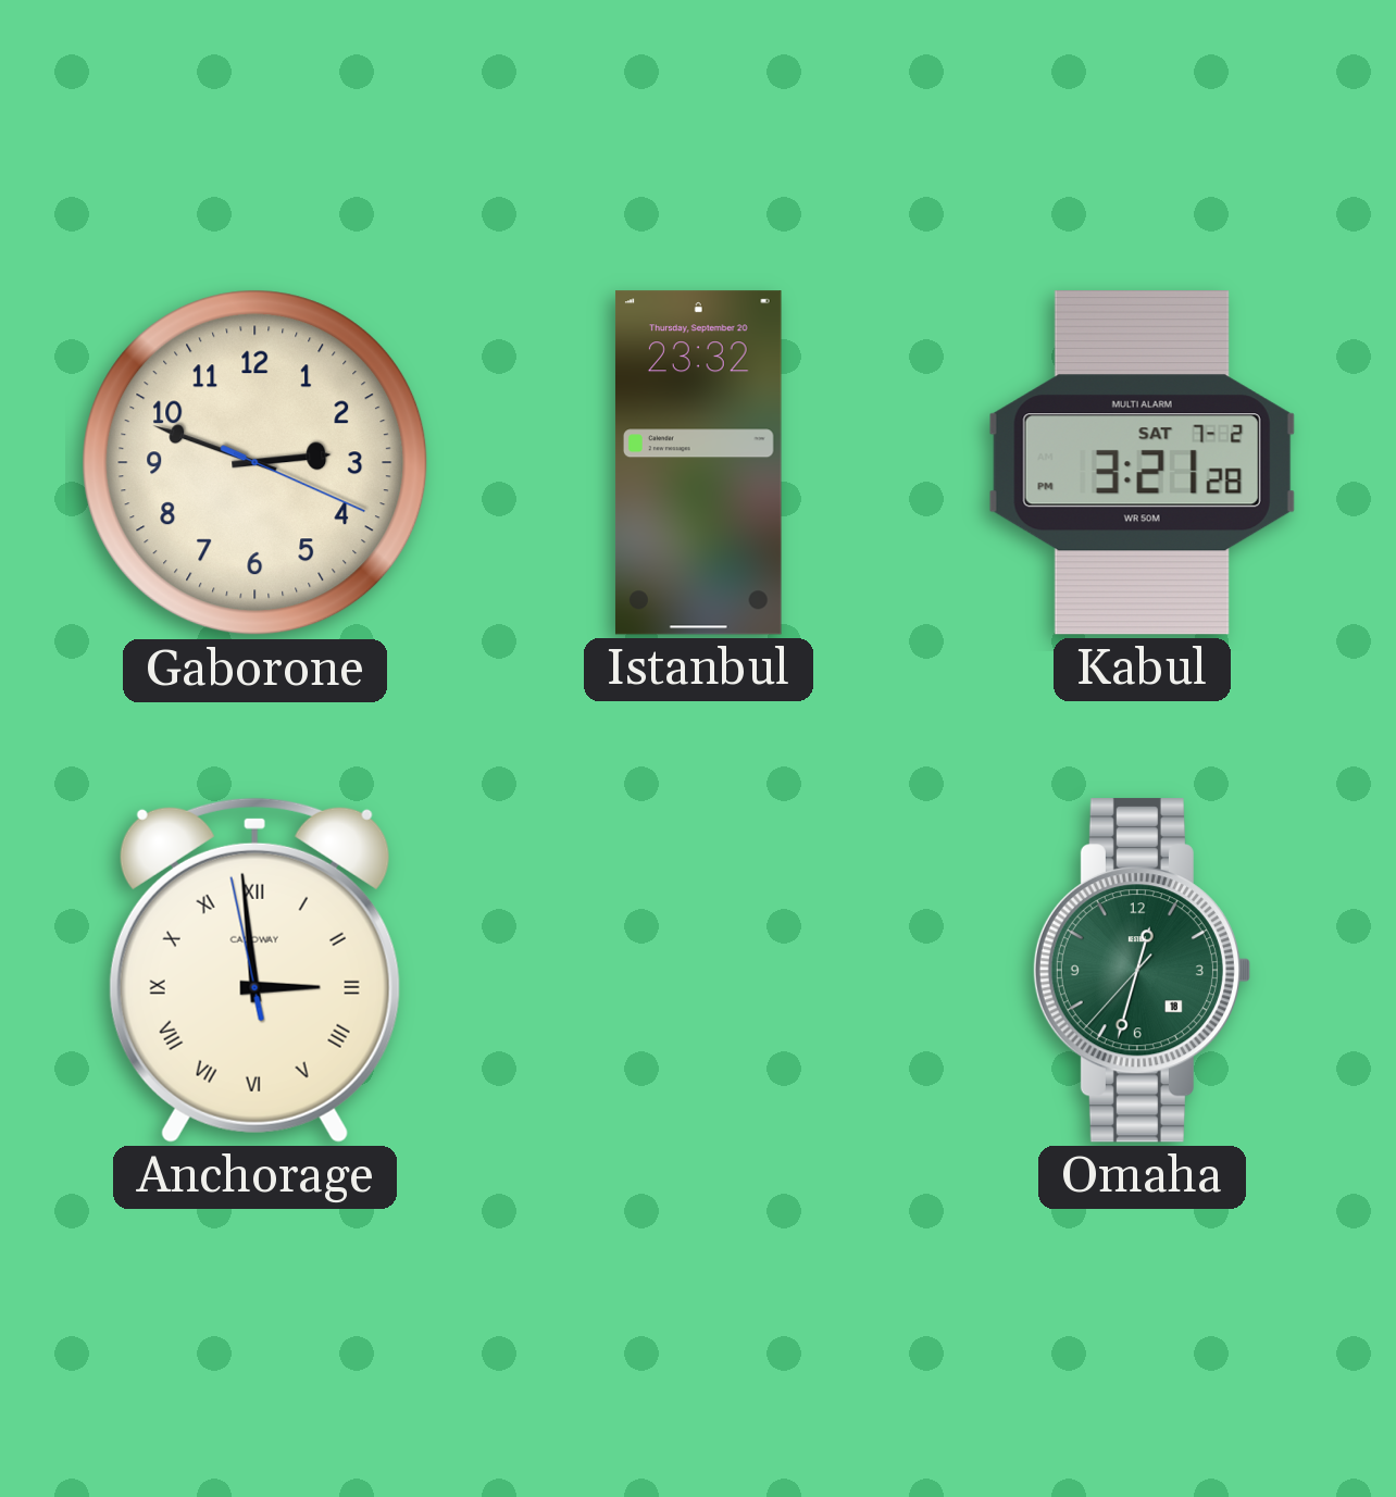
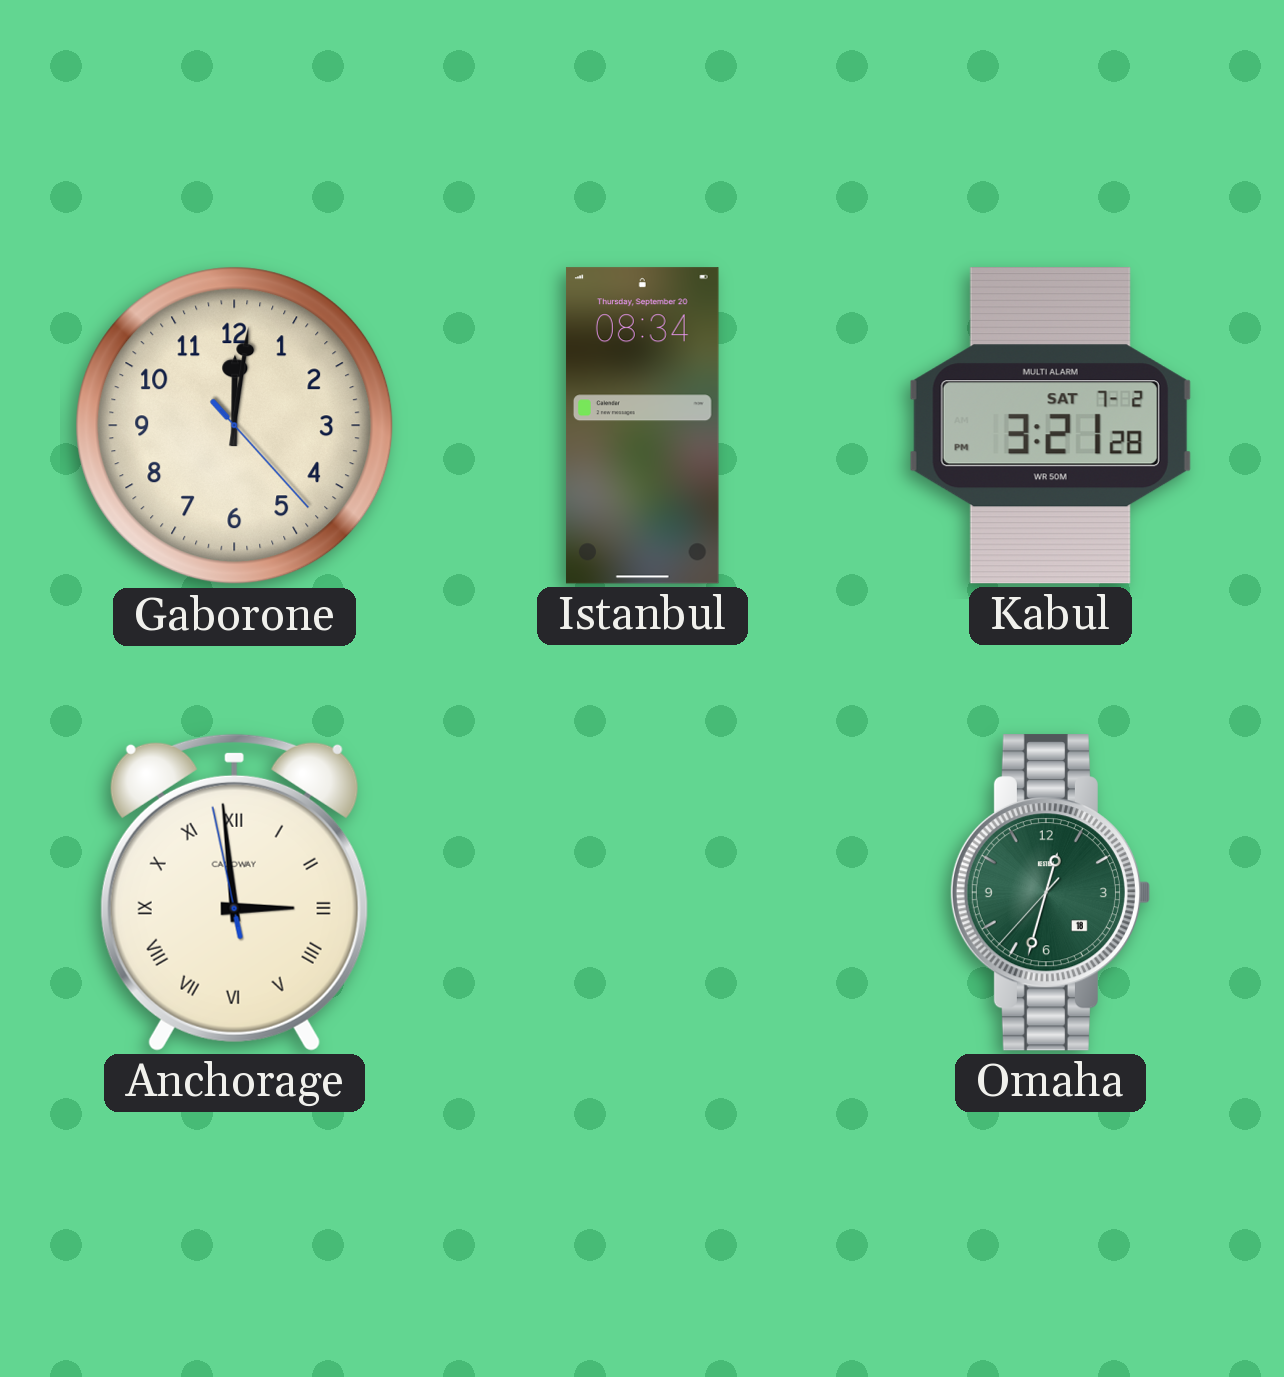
Gaborone: 2:48 -> 12:01 (235, 426)
Istanbul: 23:32 -> 08:34 (642, 426)
